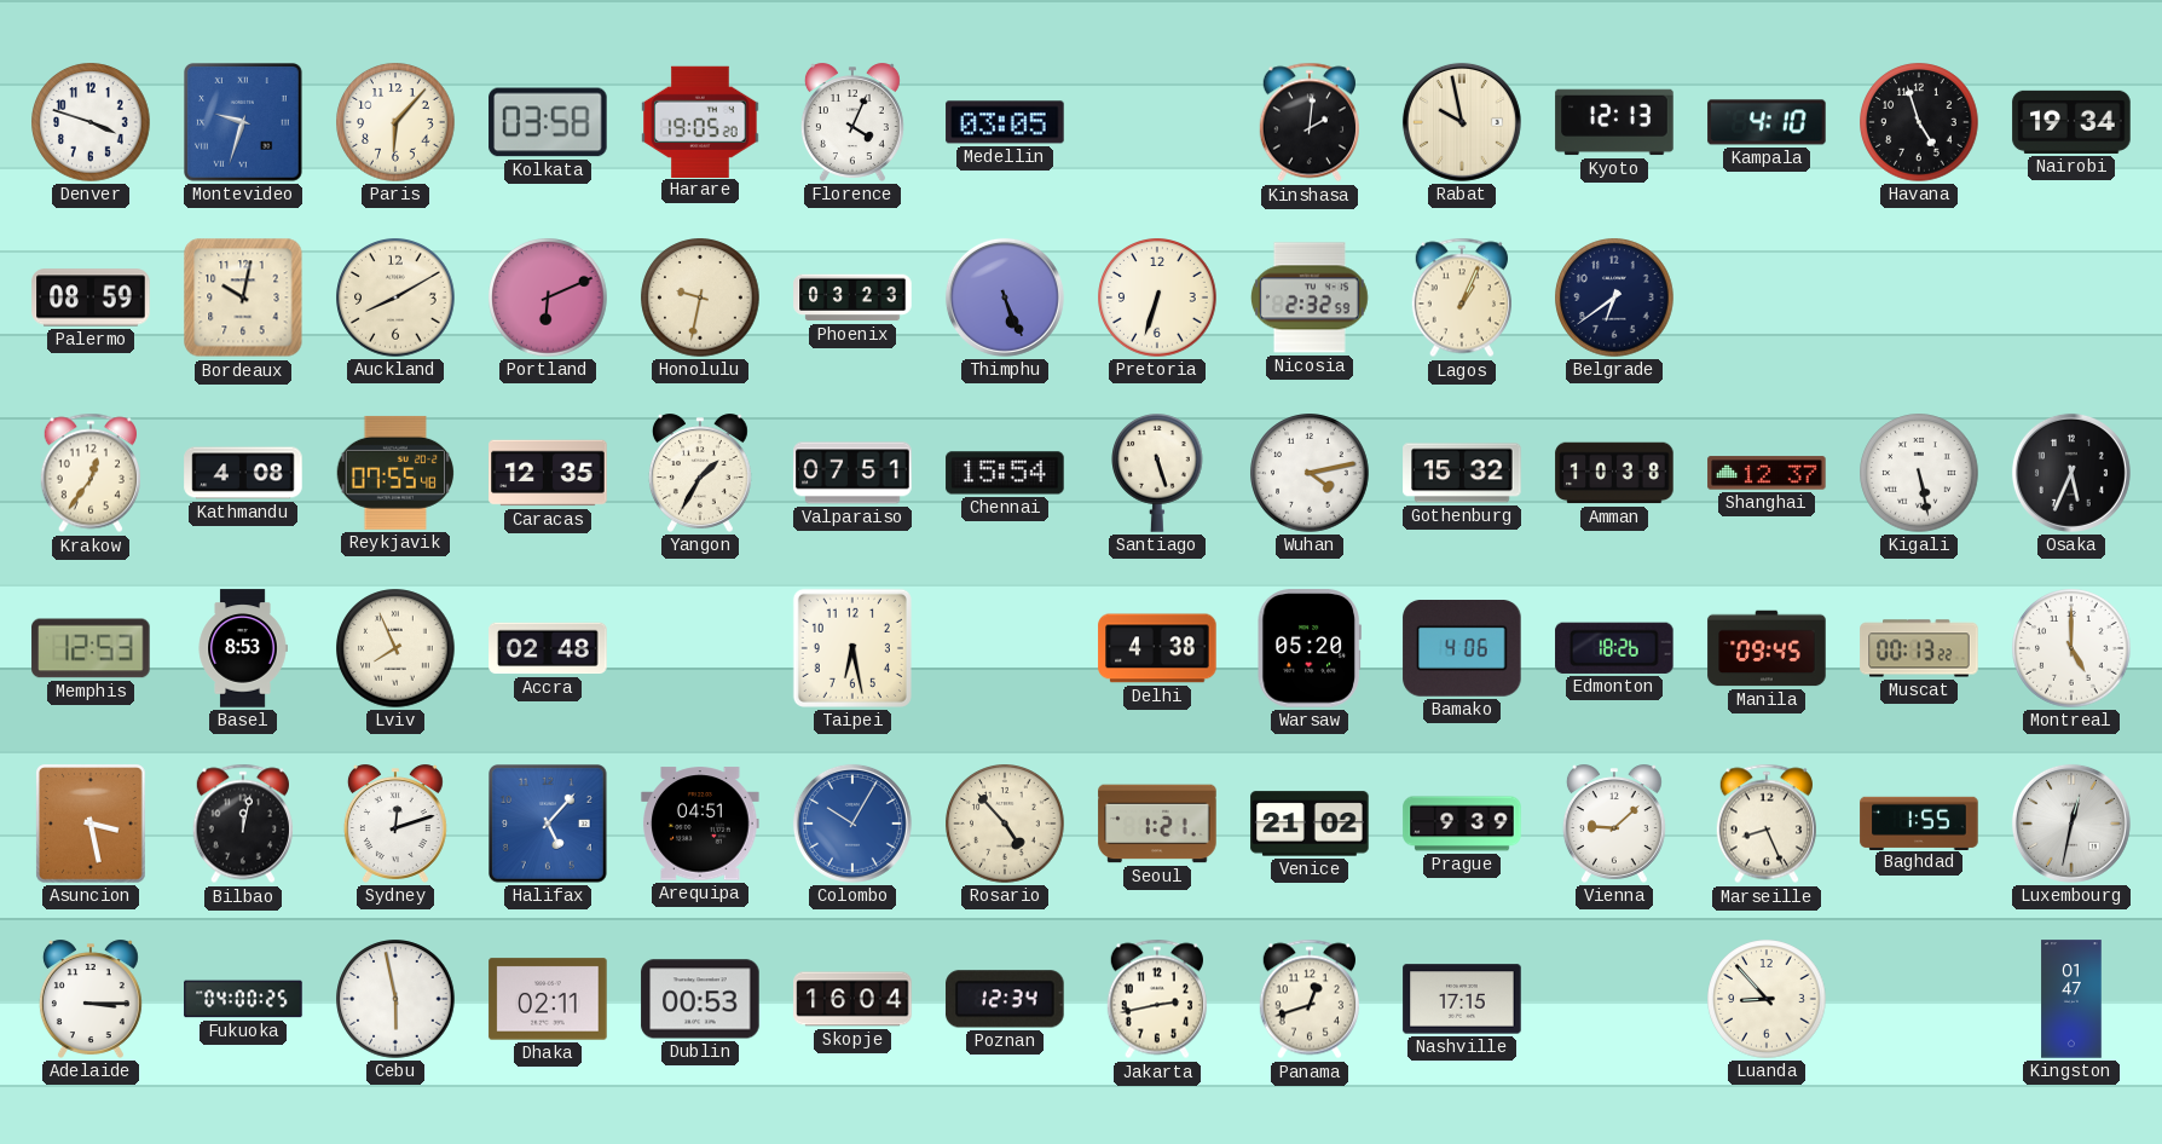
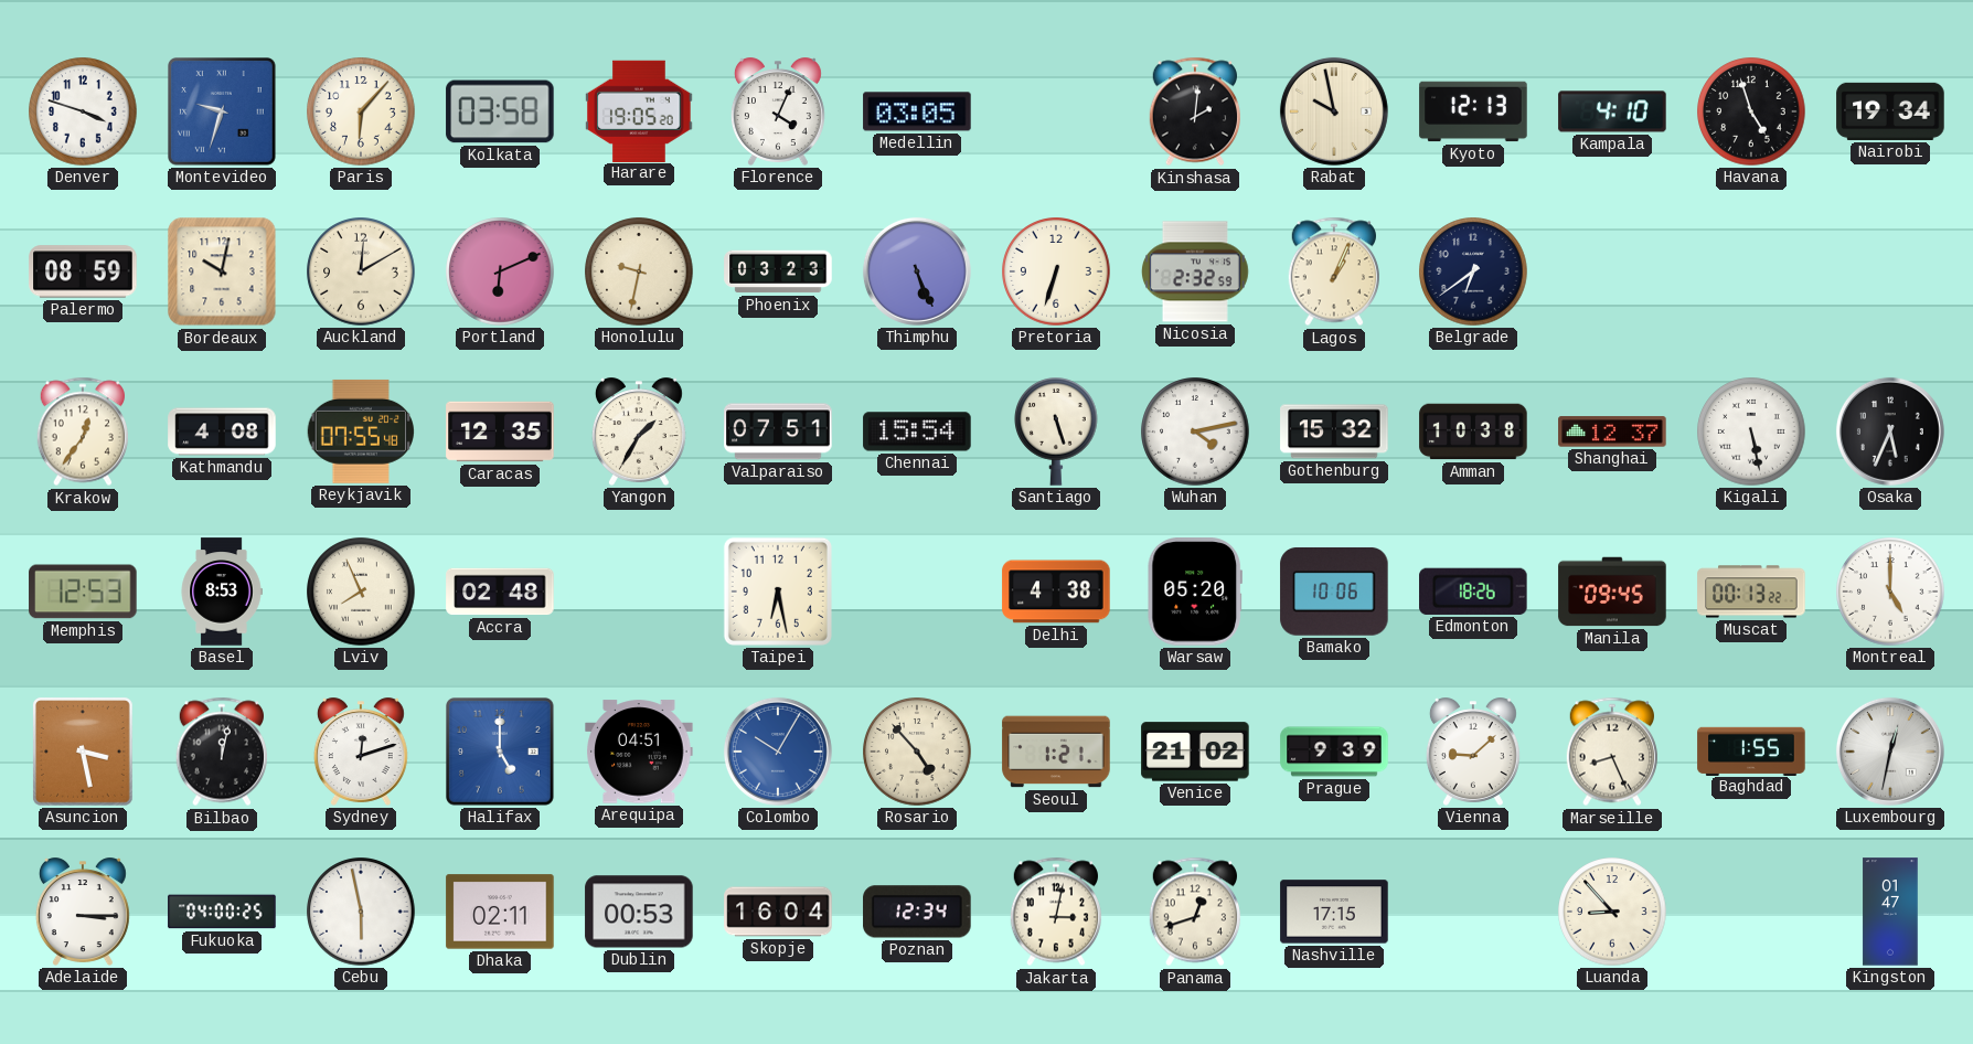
Auckland: 8:10 -> 12:10 (361, 271)
Bamako: 4:06 -> 10:06 (1334, 593)
Halifax: 5:07 -> 5:00 (501, 753)
Jakarta: 2:43 -> 3:02 (1055, 912)
